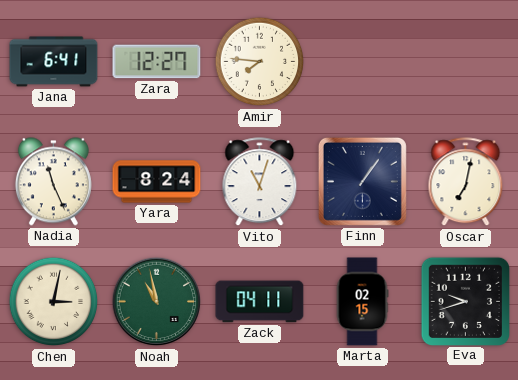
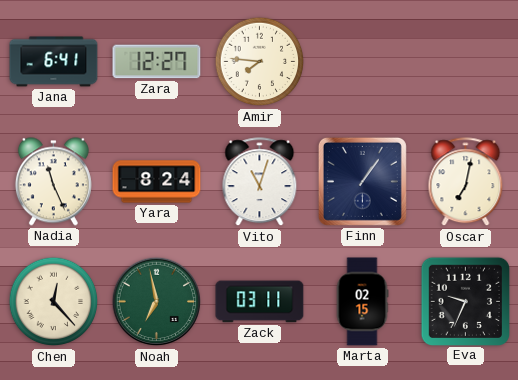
Chen: 3:02 -> 12:23 (54, 302)
Noah: 10:58 -> 6:58 (157, 302)
Zack: 04:11 -> 03:11 (260, 302)
Eva: 9:42 -> 9:34 (465, 301)
